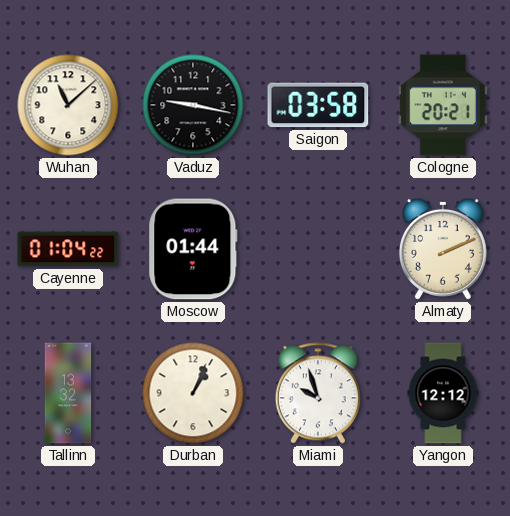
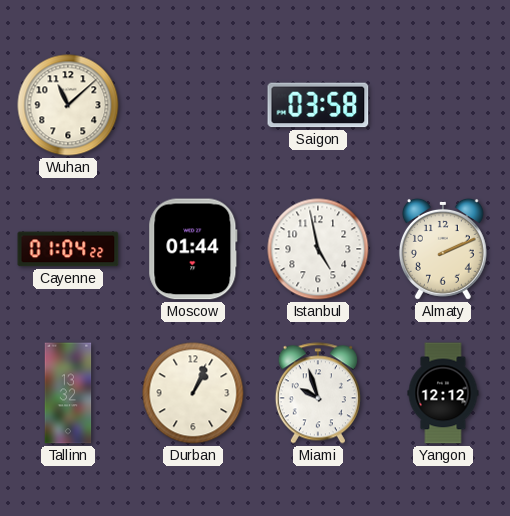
Vaduz: 9:17 -> none (193, 105)
Cologne: 20:21 -> none (443, 105)
Istanbul: none -> 4:58 (318, 249)
